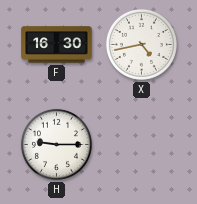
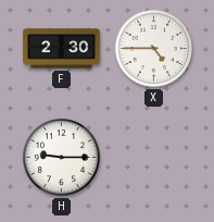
F: 16:30 -> 2:30 (62, 49)
X: 4:43 -> 4:45 (153, 48)
